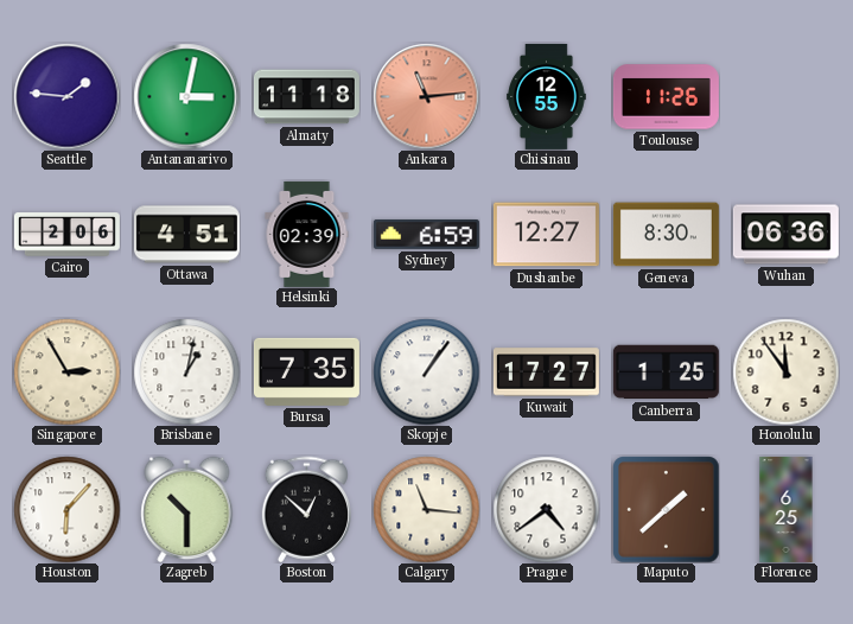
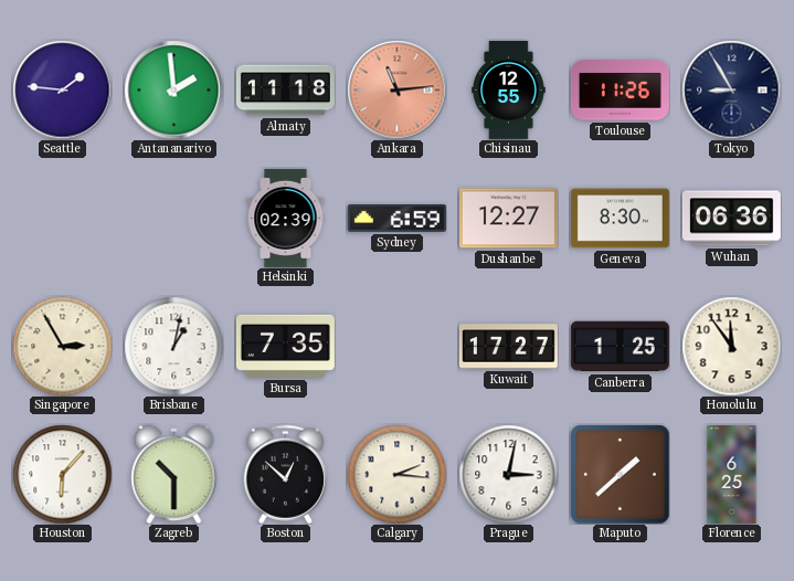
Antananarivo: 3:02 -> 1:59 (173, 89)
Tokyo: none -> 8:55 (731, 89)
Cairo: 2:06 -> none (66, 235)
Ottawa: 4:51 -> none (186, 235)
Skopje: 1:06 -> none (426, 371)
Calgary: 11:16 -> 2:16 (396, 474)
Prague: 4:39 -> 3:02 (508, 474)
